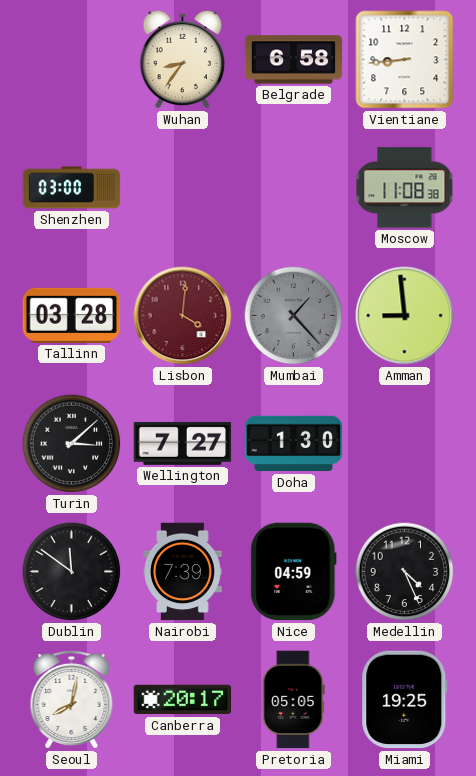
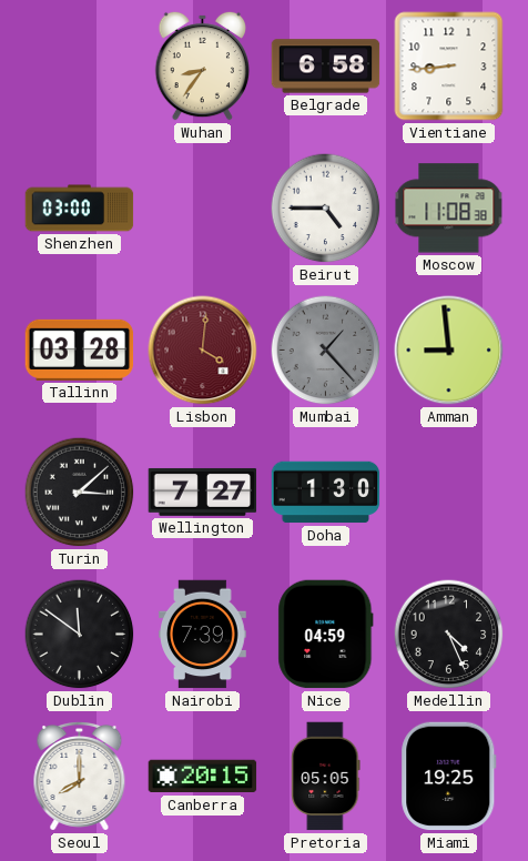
Beirut: none -> 4:45 (326, 209)
Seoul: 8:02 -> 8:00 (80, 776)
Canberra: 20:17 -> 20:15 (203, 777)
